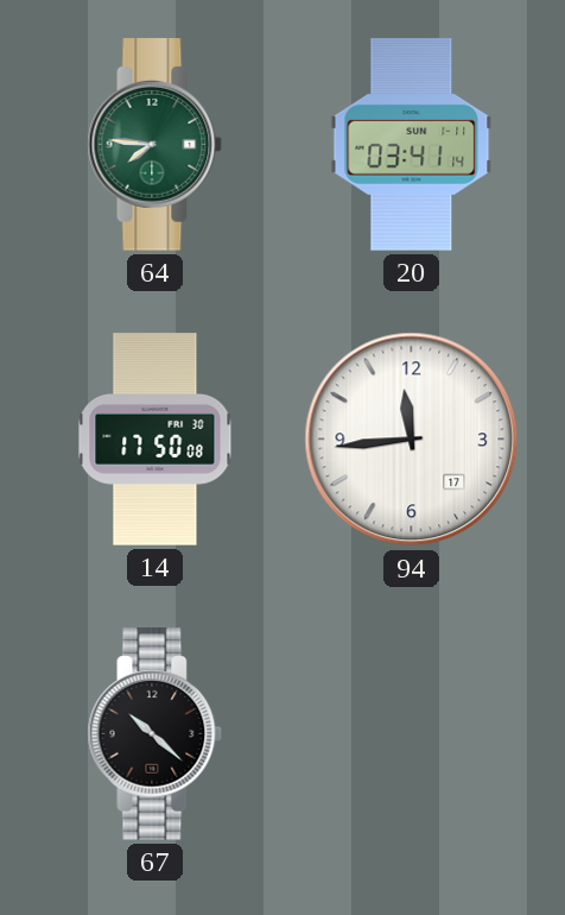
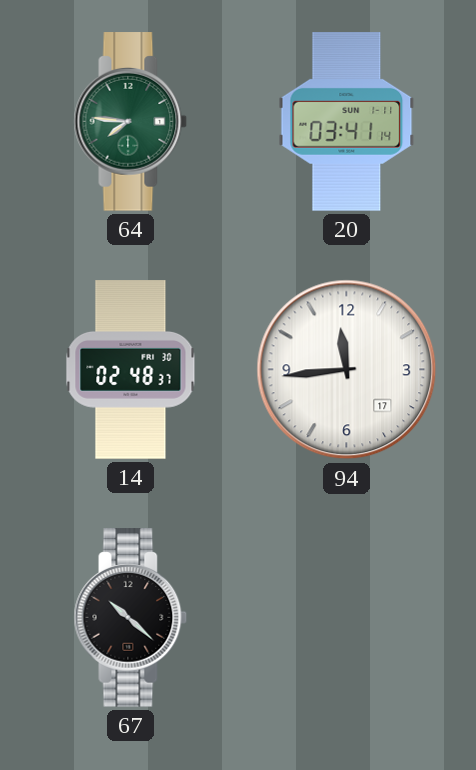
14: 17:50 -> 02:48 (131, 370)
